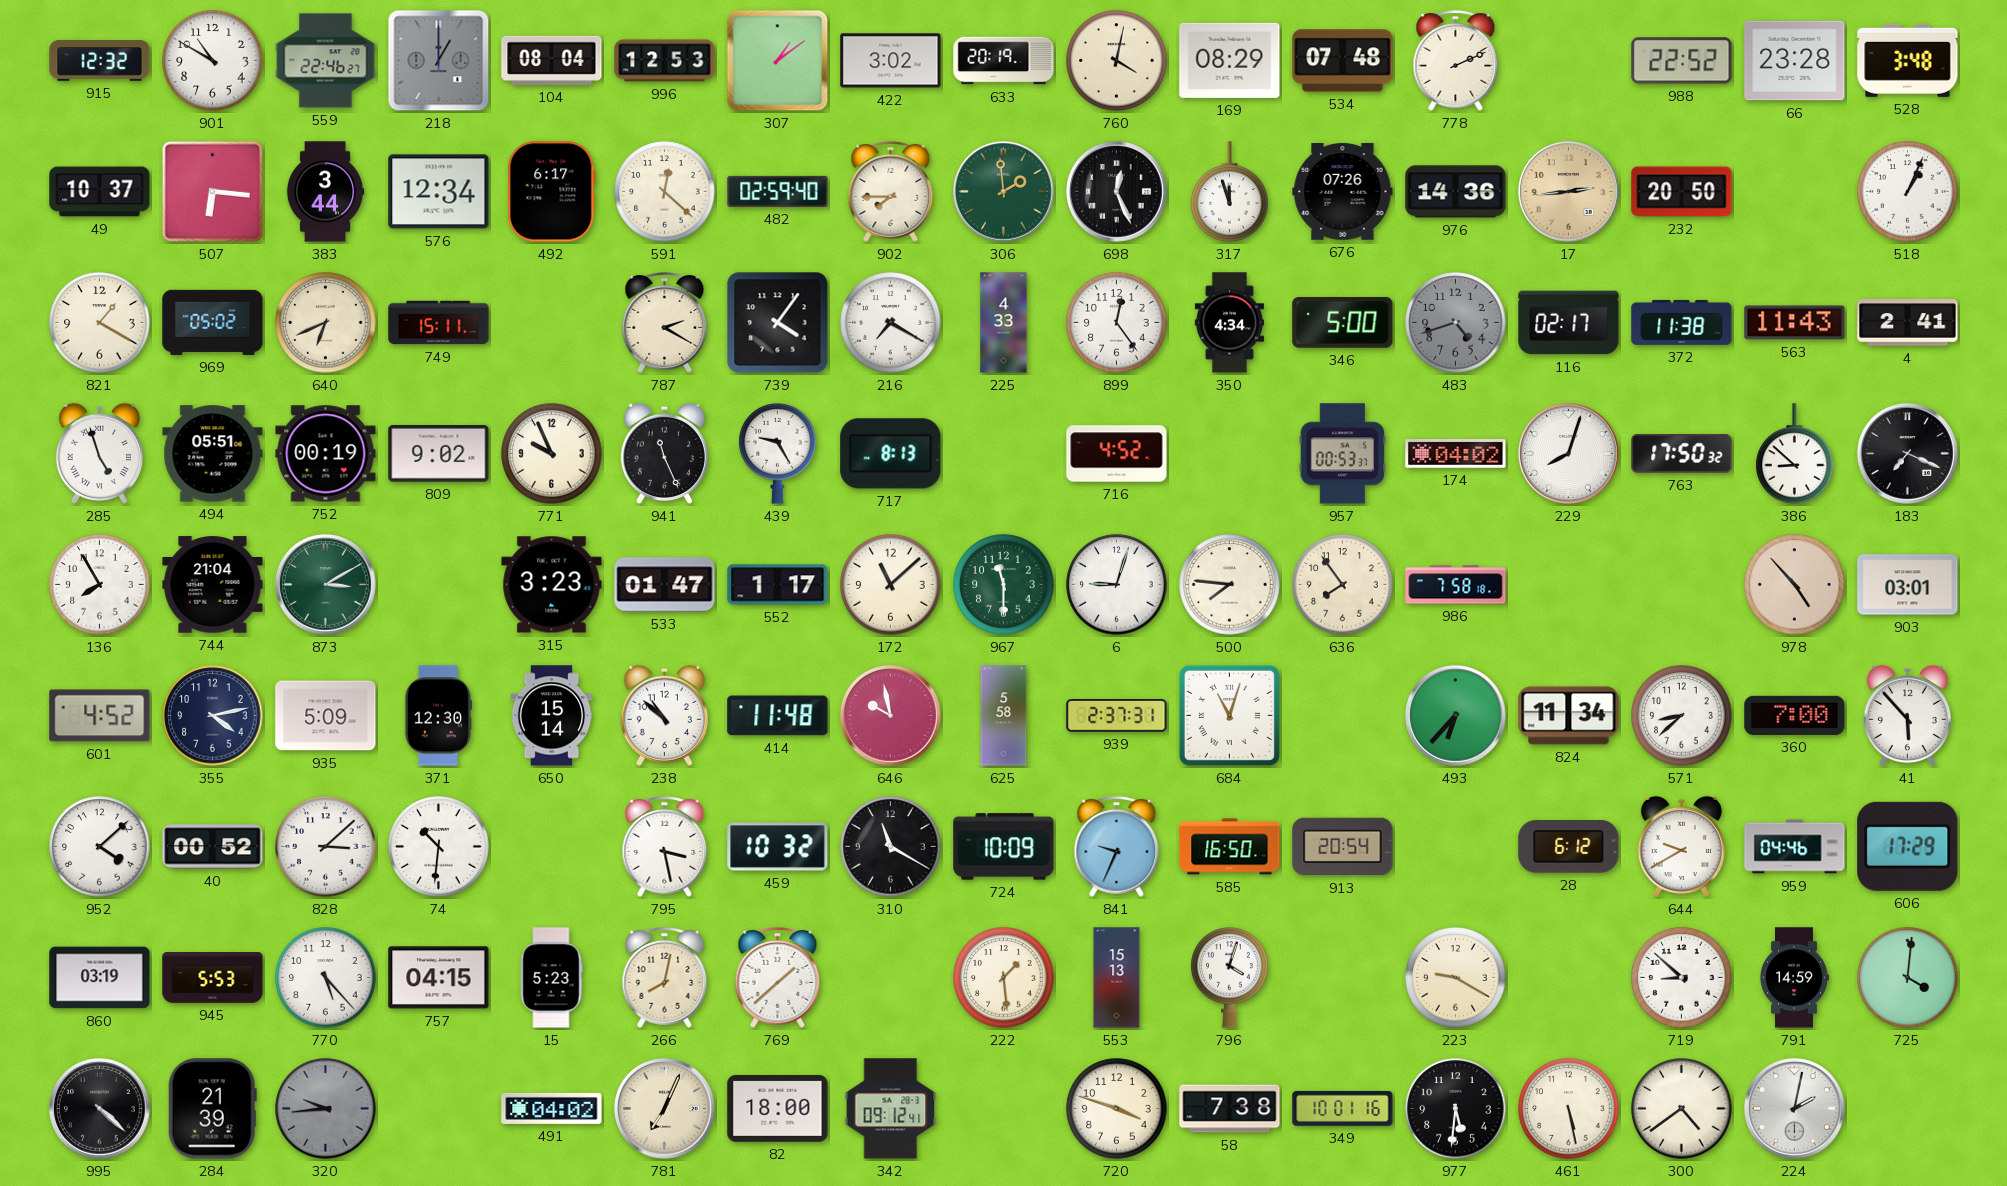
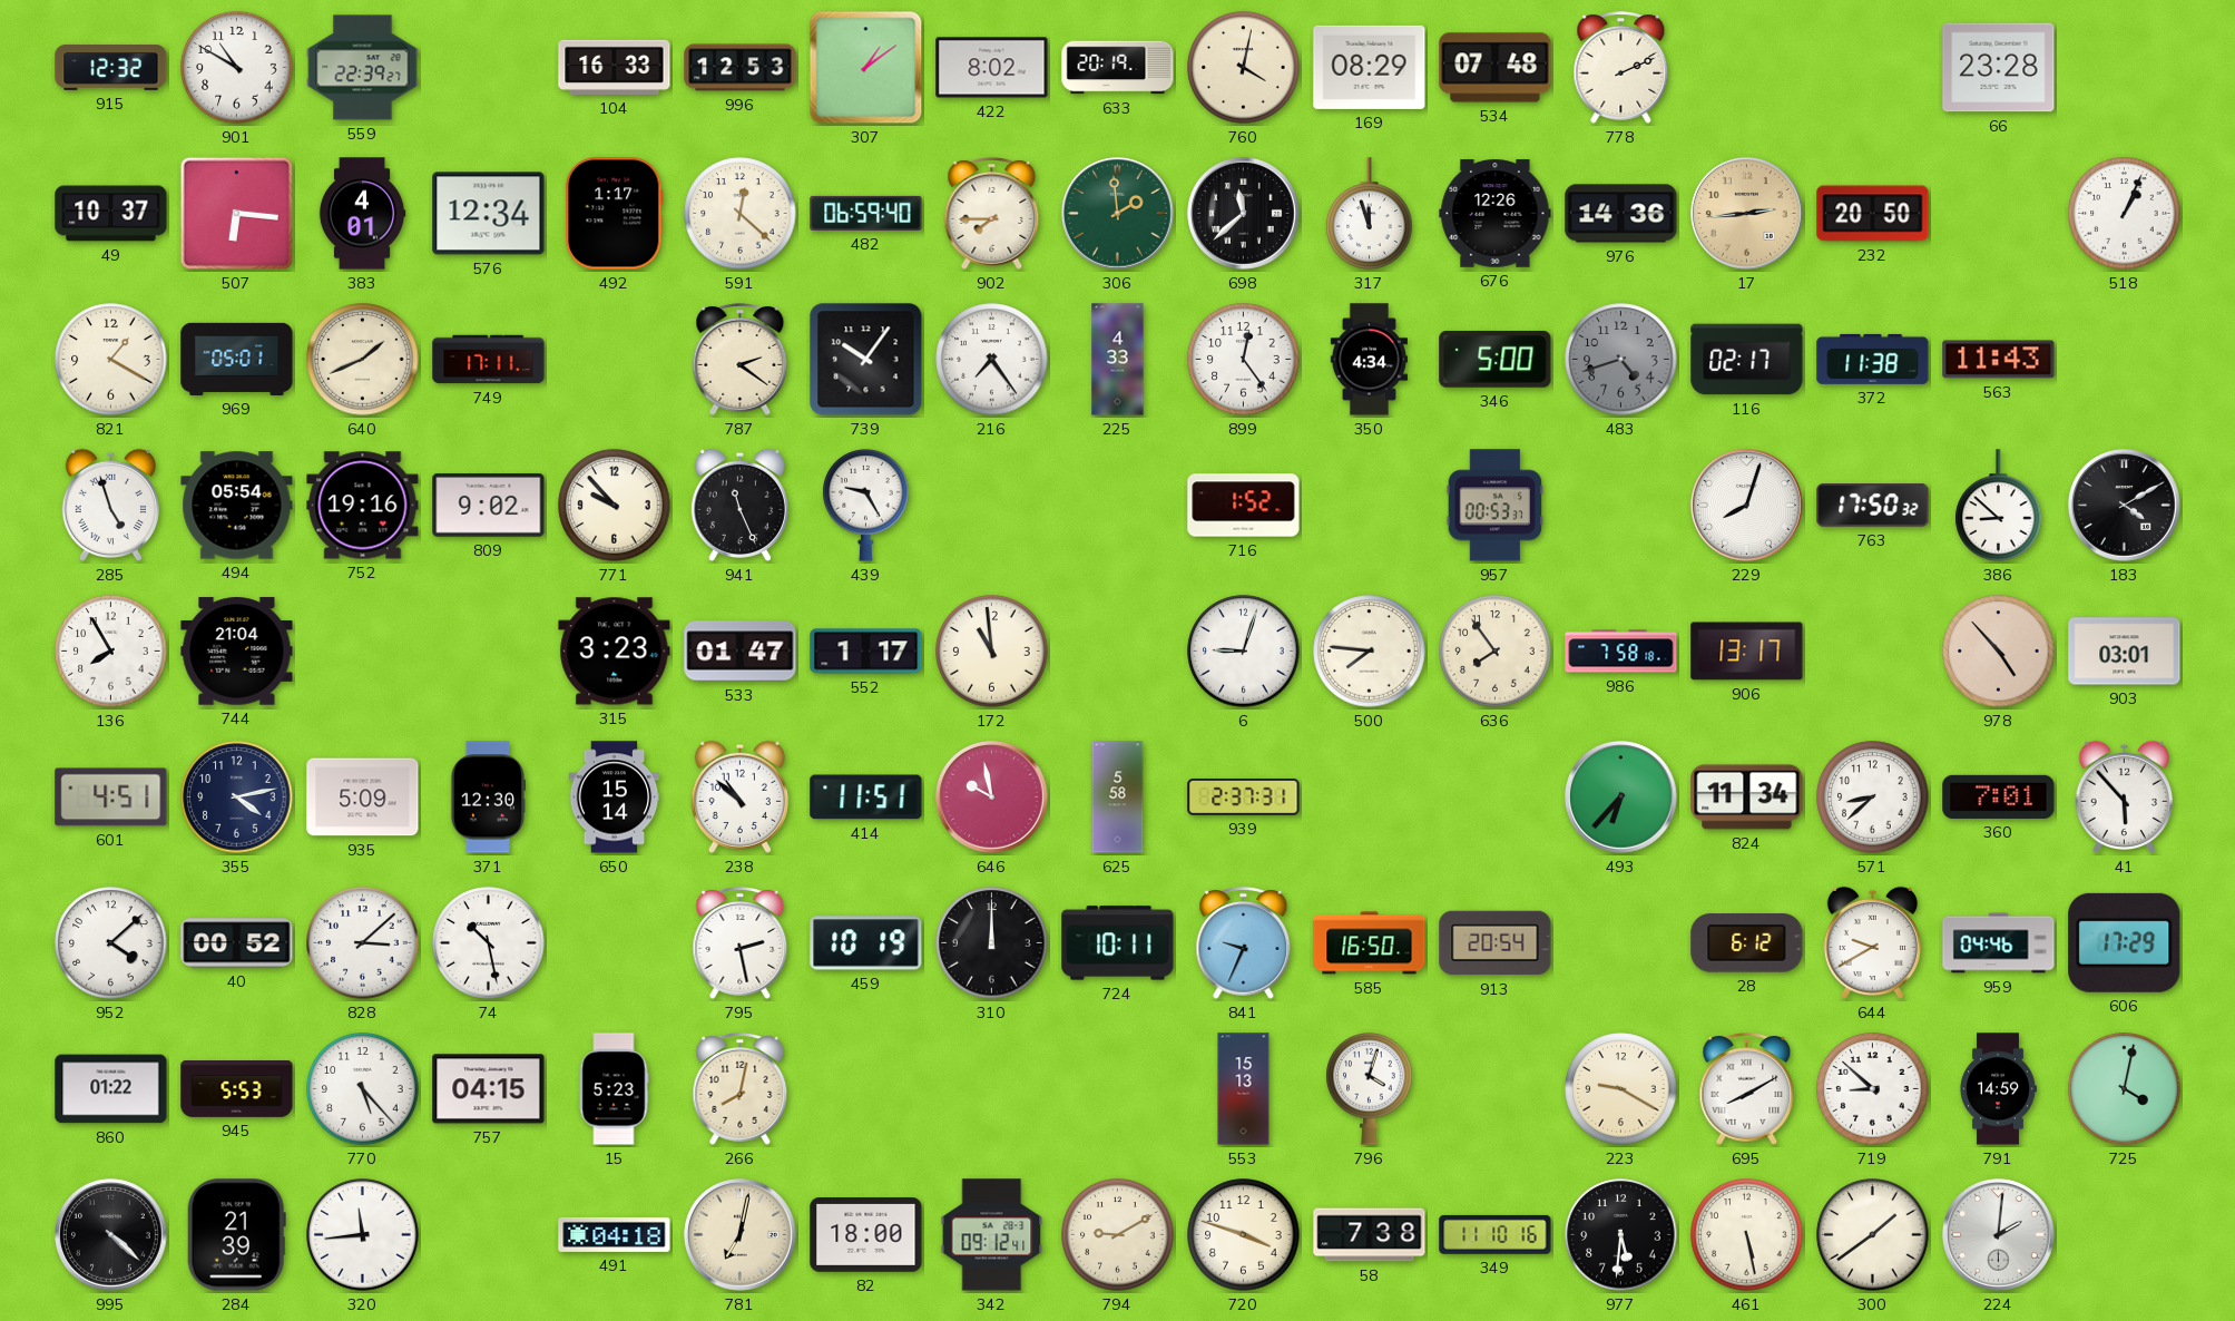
559: 22:46 -> 22:39 (363, 68)
218: 1:00 -> none (439, 61)
104: 08:04 -> 16:33 (615, 67)
422: 3:02 -> 8:02 (992, 68)
988: 22:52 -> none (1682, 61)
528: 3:48 -> none (1908, 60)
383: 3:44 -> 4:01 (362, 214)
492: 6:17 -> 1:17 (615, 214)
482: 02:59 -> 06:59 (866, 213)
698: 12:26 -> 11:38 (1244, 214)
676: 07:26 -> 12:26 (1496, 214)
969: 05:02 -> 05:01 (237, 359)
640: 6:41 -> 1:41 (363, 360)
749: 15:11 -> 17:11 (489, 360)
787: 2:20 -> 2:21 (741, 360)
739: 4:06 -> 10:06 (866, 360)
216: 7:20 -> 7:24 (992, 360)
4: 2:41 -> none (1908, 323)
494: 05:51 -> 05:54 (237, 506)
752: 00:19 -> 19:16 (363, 506)
771: 9:56 -> 9:53 (615, 506)
717: 8:13 -> none (891, 454)
716: 4:52 -> 1:52 (1244, 506)
174: 04:02 -> none (1456, 454)
183: 7:19 -> 4:10 (2125, 506)
873: 3:10 -> none (326, 585)
172: 11:08 -> 10:59 (992, 652)
967: 11:30 -> none (1004, 585)
906: none -> 13:17 (1747, 652)
601: 4:52 -> 4:51 (111, 798)
414: 11:48 -> 11:51 (866, 798)
684: 11:03 -> none (1229, 715)
360: 7:00 -> 7:01 (1999, 796)
74: 10:31 -> 10:28 (489, 943)
795: 3:28 -> 2:28 (741, 943)
459: 10:32 -> 10:19 (866, 943)
310: 11:20 -> 12:00 (992, 943)
724: 10:09 -> 10:11 (1118, 943)
860: 03:19 -> 01:22 (111, 1089)
769: 1:38 -> none (778, 978)
222: 1:29 -> none (1004, 978)
695: none -> 8:10 (1747, 1089)
725: 4:01 -> 4:02 (2125, 1089)
320: 9:44 -> 11:44 (363, 1235)
320 dial: grey -> white (363, 1235)
491: 04:02 -> 04:18 (615, 1234)
781: 7:04 -> 7:02 (741, 1235)
794: none -> 9:10 (1118, 1235)
349: 10:01 -> 11:10 (1496, 1234)
300: 4:39 -> 1:39 (1873, 1235)
224: 2:02 -> 2:01 (1999, 1235)
